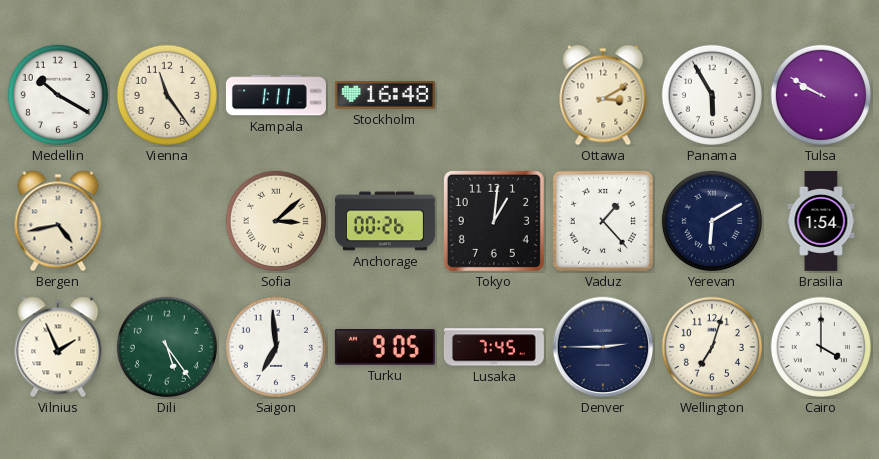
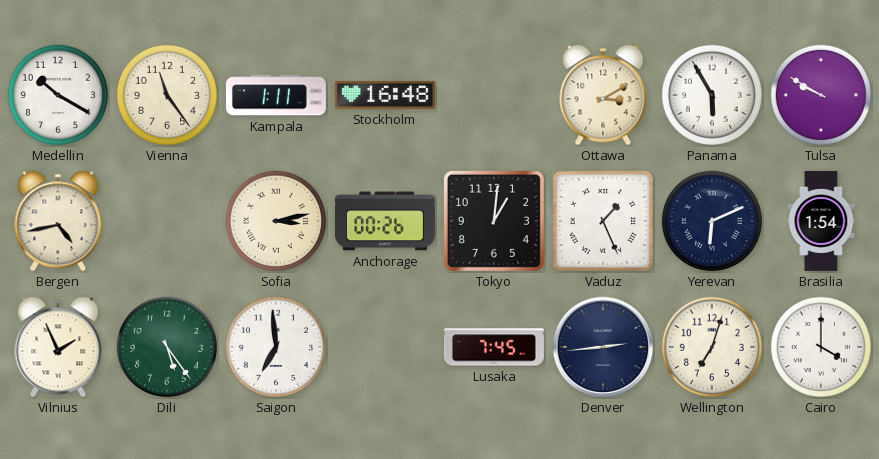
Sofia: 3:08 -> 3:13 (276, 221)
Vaduz: 1:23 -> 1:26 (603, 221)
Yerevan: 6:10 -> 6:11 (712, 221)
Turku: 9:05 -> none (385, 348)
Denver: 2:45 -> 2:44 (603, 347)
